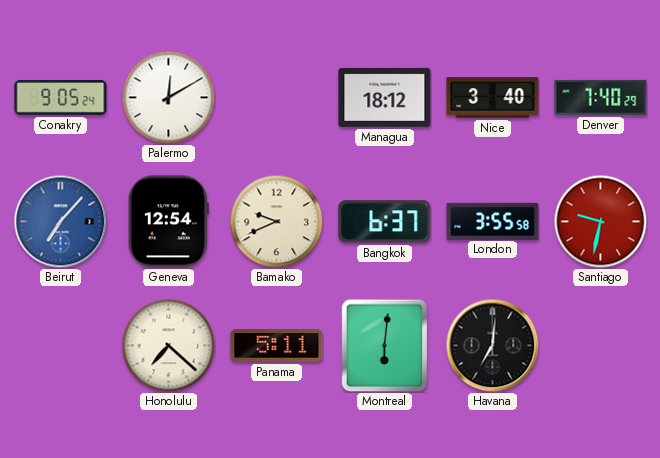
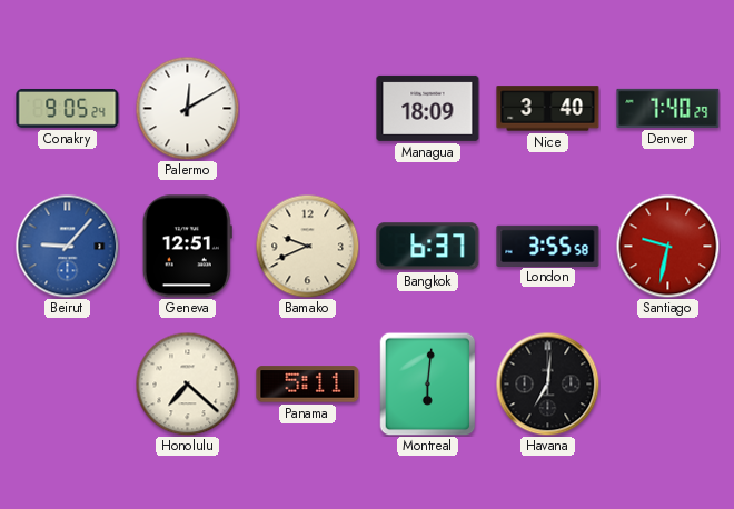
Managua: 18:12 -> 18:09 (428, 108)
Beirut: 7:07 -> 9:07 (67, 246)
Geneva: 12:54 -> 12:51 (187, 247)
